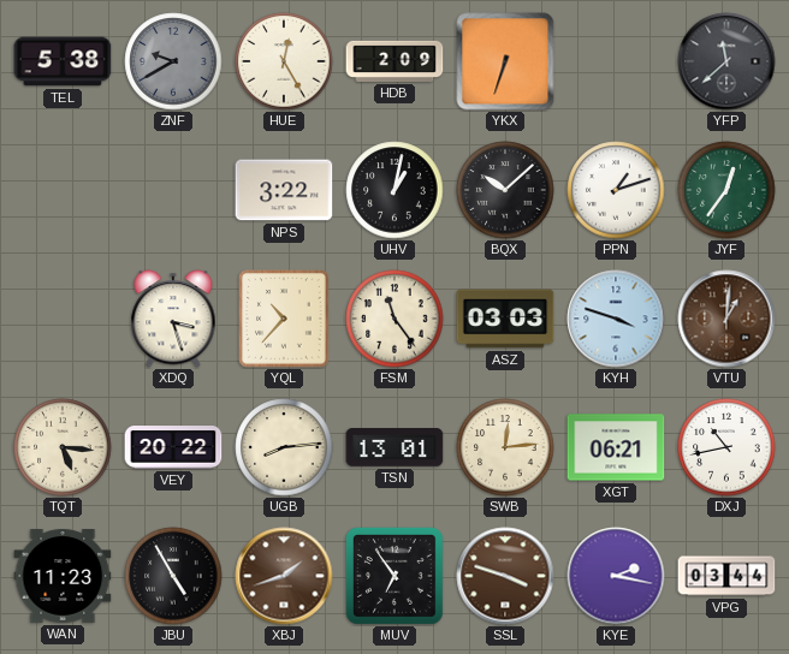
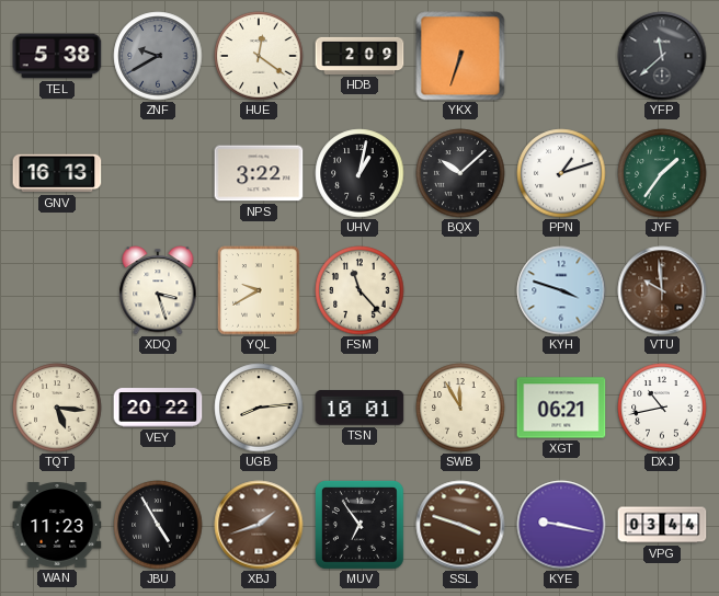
HUE: 12:25 -> 12:21 (259, 56)
GNV: none -> 16:13 (57, 173)
JYF: 12:36 -> 1:36 (662, 173)
YQL: 10:37 -> 9:40 (259, 290)
FSM: 11:24 -> 11:23 (359, 290)
ASZ: 03:03 -> none (505, 319)
VTU: 1:01 -> 9:59 (662, 290)
TSN: 13:01 -> 10:01 (359, 408)
SWB: 12:14 -> 11:55 (460, 408)
KYE: 2:17 -> 9:17 (561, 525)
